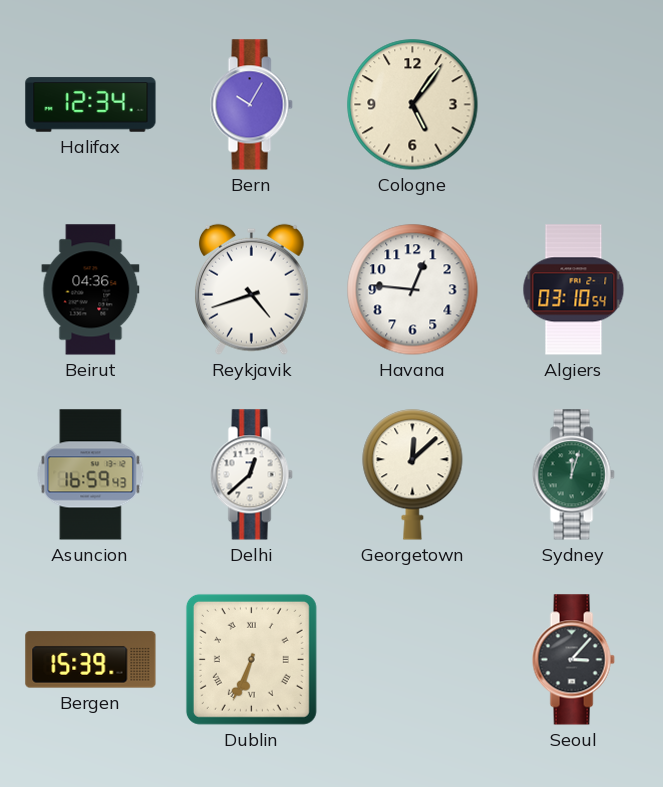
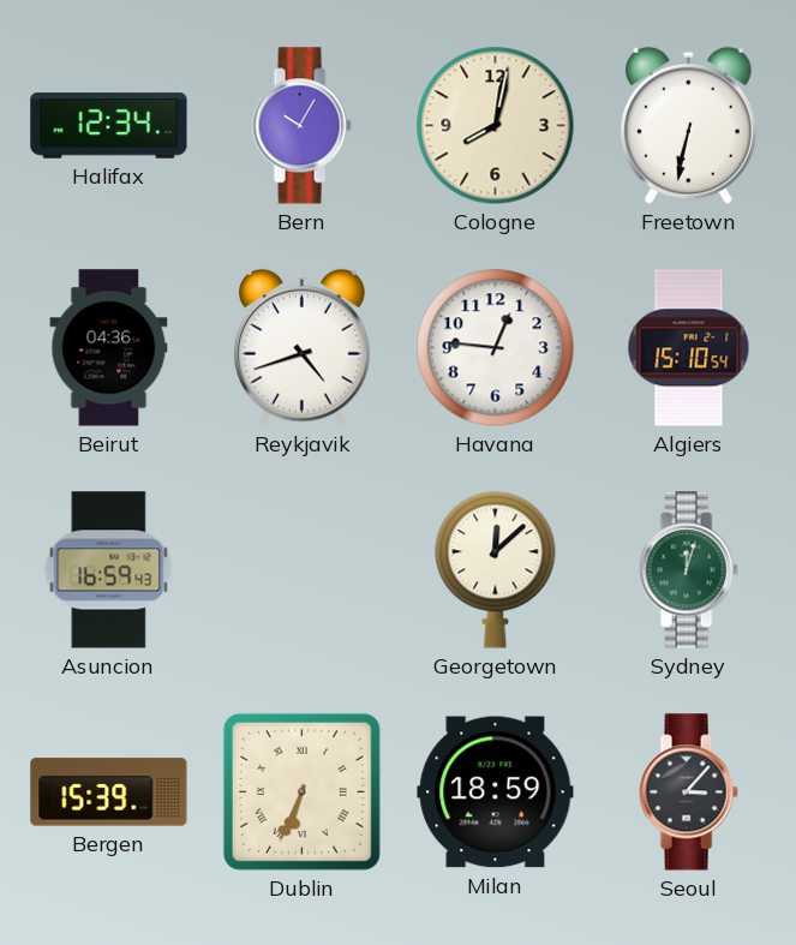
Cologne: 5:06 -> 8:02 (496, 126)
Freetown: none -> 6:32 (688, 125)
Algiers: 03:10 -> 15:10 (689, 348)
Delhi: 12:38 -> none (251, 475)
Milan: none -> 18:59 (496, 793)
